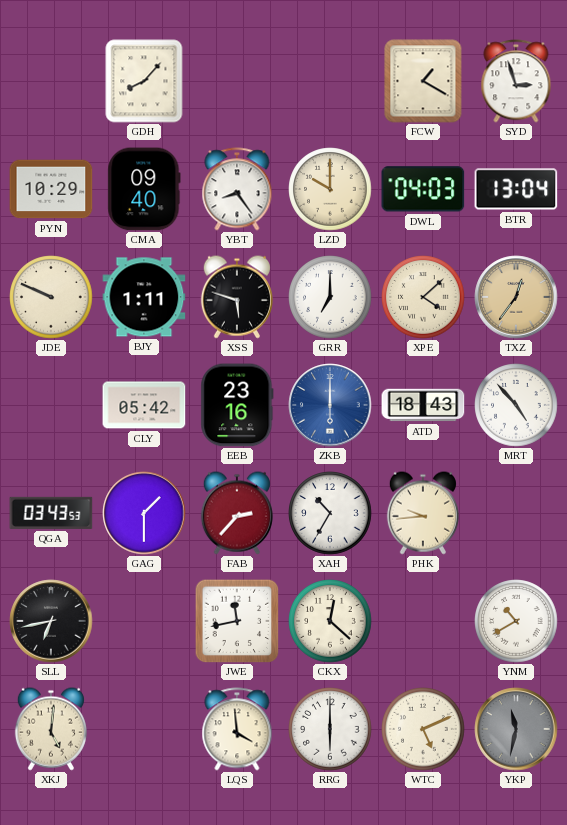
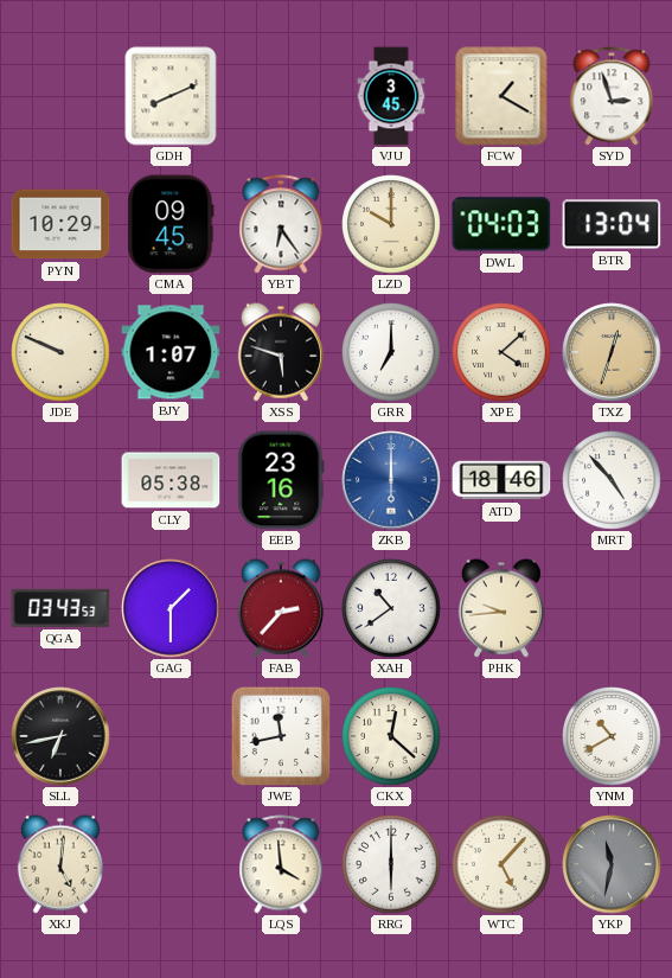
GDH: 8:07 -> 8:11 (171, 96)
VJU: none -> 3:45 (391, 96)
CMA: 09:40 -> 09:45 (171, 224)
YBT: 8:24 -> 6:24 (281, 224)
BJY: 1:11 -> 1:07 (171, 352)
TXZ: 12:36 -> 12:33 (612, 352)
CLY: 05:42 -> 05:38 (171, 480)
ATD: 18:43 -> 18:46 (501, 480)
XAH: 10:35 -> 10:39 (391, 608)
WTC: 5:11 -> 5:07 (501, 864)
